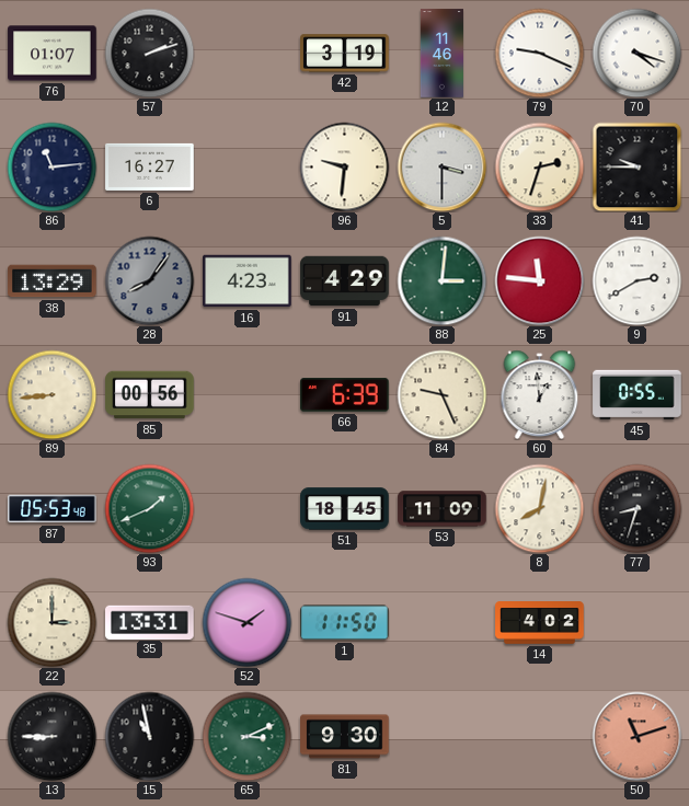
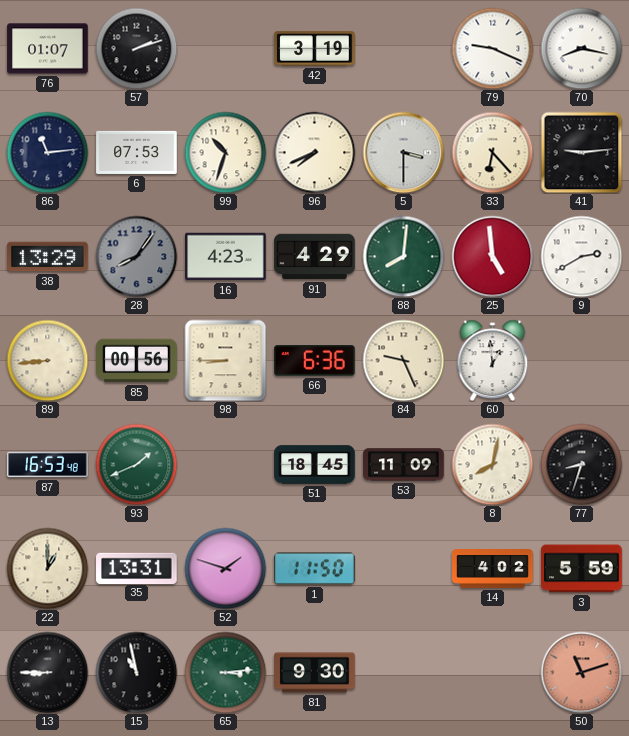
12: 11:46 -> none (441, 54)
70: 4:18 -> 8:17 (581, 48)
6: 16:27 -> 07:53 (137, 152)
99: none -> 10:33 (225, 152)
96: 9:31 -> 7:41 (314, 152)
33: 2:33 -> 6:23 (492, 152)
41: 9:45 -> 9:14 (581, 152)
88: 3:01 -> 8:01 (403, 256)
25: 11:46 -> 4:59 (492, 256)
98: none -> 8:45 (225, 360)
66: 6:39 -> 6:36 (315, 361)
45: 0:55 -> none (638, 395)
87: 05:53 -> 16:53 (48, 465)
22: 3:00 -> 1:00 (47, 568)
3: none -> 5:59 (582, 569)
65: 3:11 -> 3:14 (225, 672)
